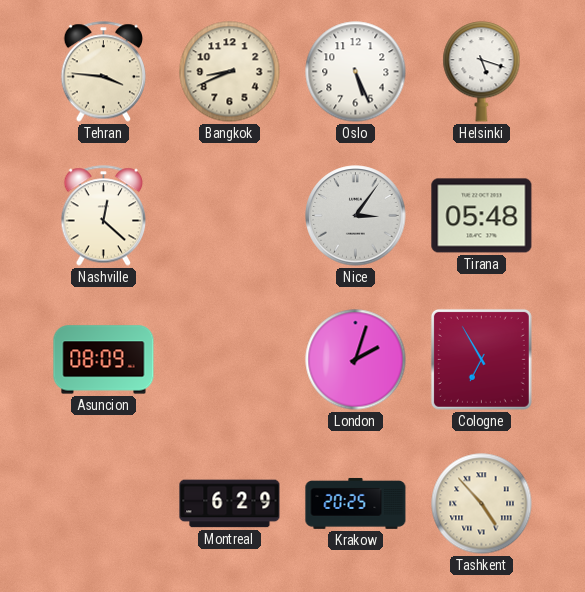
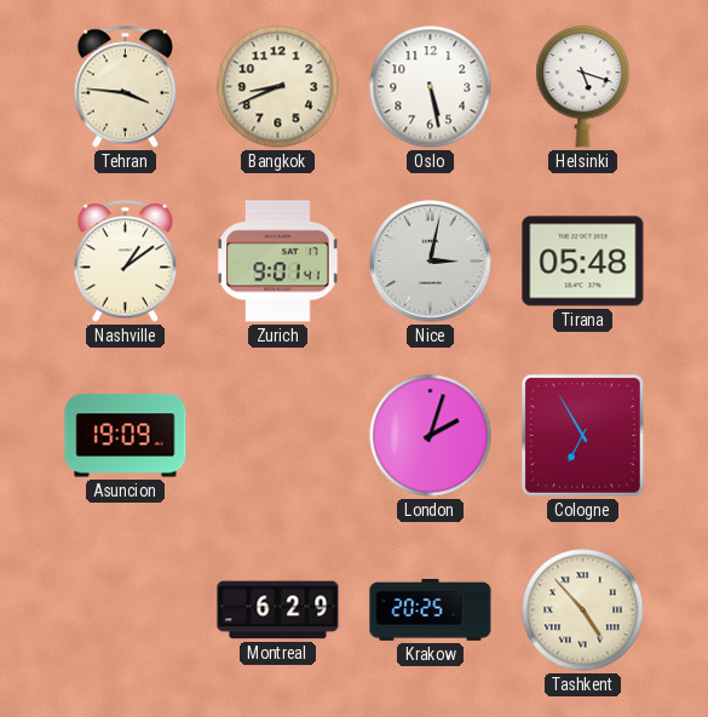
Oslo: 5:26 -> 5:28 (431, 87)
Nashville: 12:22 -> 1:09 (126, 262)
Zurich: none -> 9:01 (278, 262)
Nice: 3:06 -> 3:02 (431, 262)
Asuncion: 08:09 -> 19:09 (126, 436)
